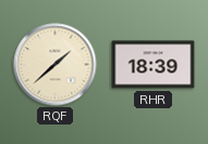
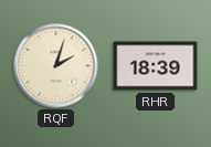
RQF: 1:38 -> 2:03 (56, 66)
